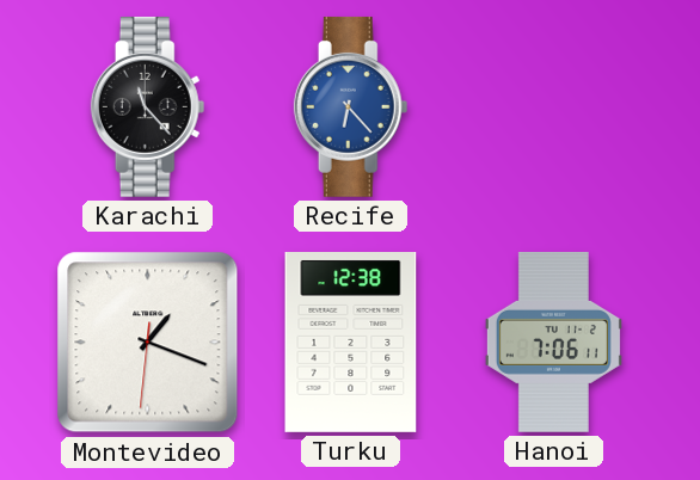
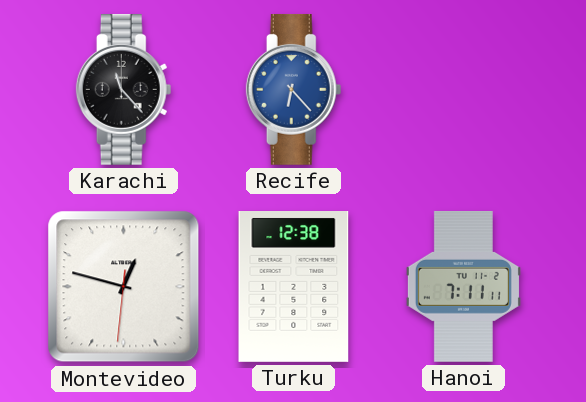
Montevideo: 1:18 -> 12:47 (124, 287)
Hanoi: 7:06 -> 7:11 (463, 287)
